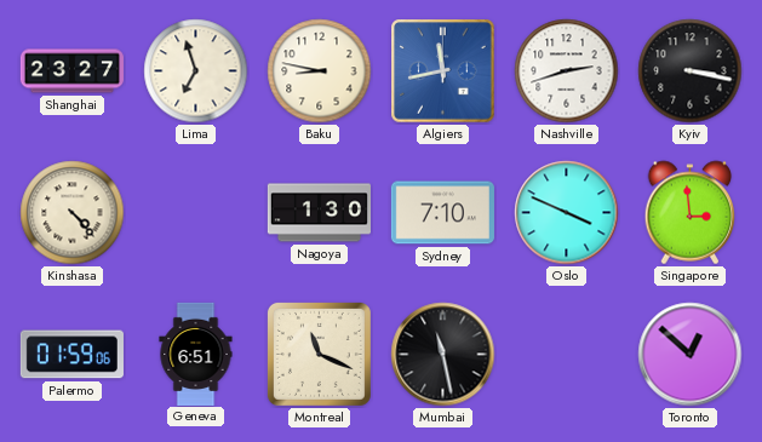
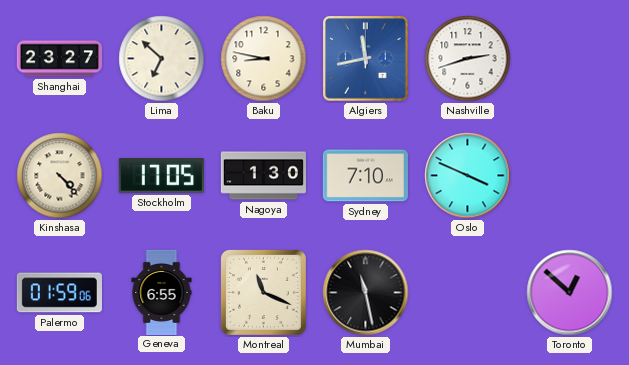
Lima: 6:57 -> 6:52 (162, 59)
Kyiv: 3:17 -> none (691, 71)
Stockholm: none -> 17:05 (161, 176)
Singapore: 2:59 -> none (691, 213)
Geneva: 6:51 -> 6:55 (162, 292)
